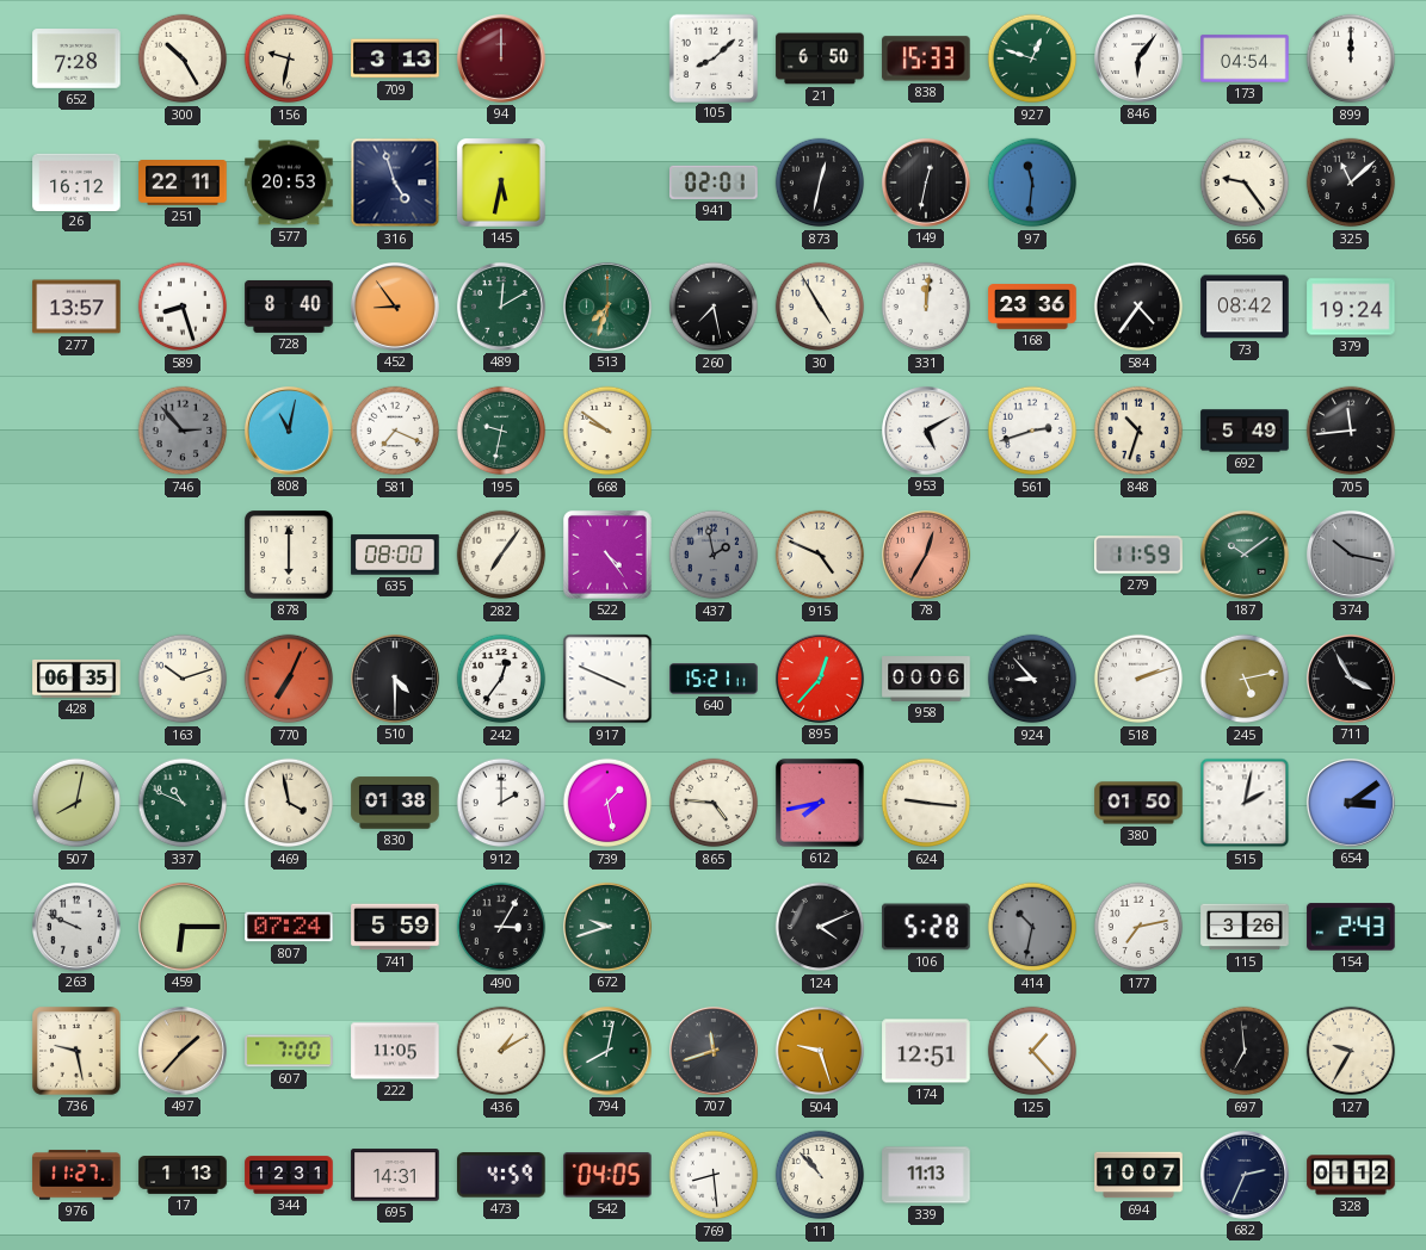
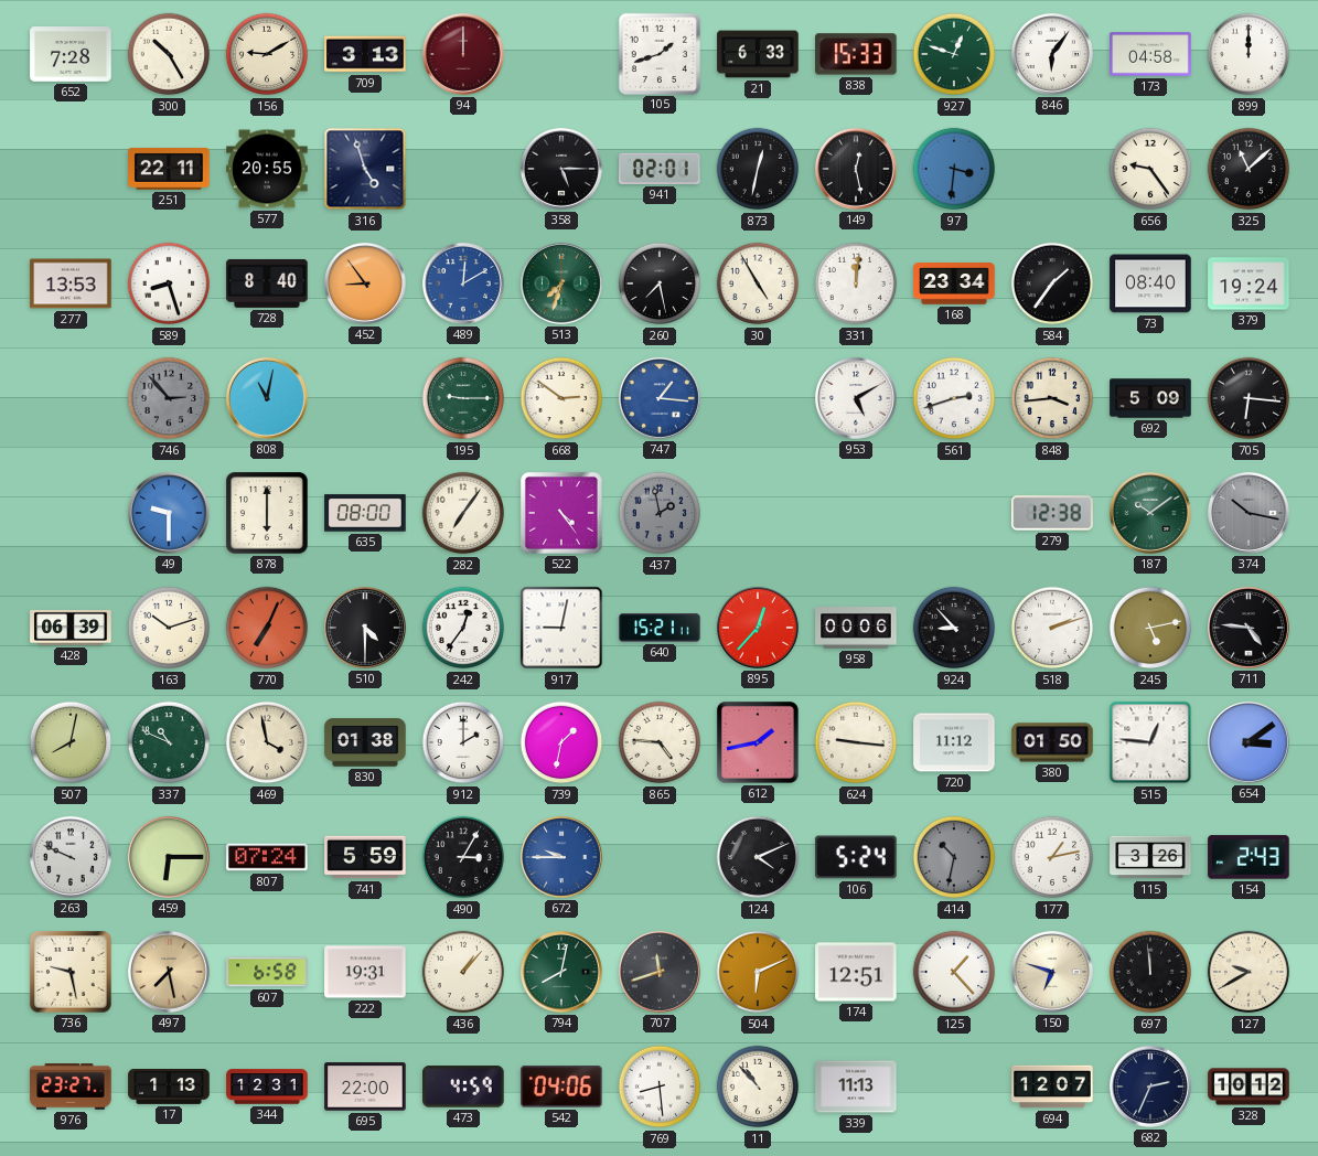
156: 9:32 -> 9:10 (267, 54)
105: 8:08 -> 1:42 (658, 53)
21: 6:50 -> 6:33 (758, 54)
173: 04:54 -> 04:58 (1150, 54)
26: 16:12 -> none (76, 181)
577: 20:53 -> 20:55 (267, 169)
145: 5:32 -> none (502, 184)
358: none -> 5:15 (561, 169)
149: 12:32 -> 12:28 (856, 169)
97: 11:31 -> 3:31 (954, 169)
277: 13:57 -> 13:53 (71, 283)
489 dial: green -> blue (463, 283)
168: 23:36 -> 23:34 (954, 283)
584: 4:36 -> 1:36 (1052, 283)
73: 08:42 -> 08:40 (1150, 283)
581: 7:19 -> none (395, 431)
195: 9:32 -> 9:15 (463, 398)
668: 9:51 -> 2:51 (561, 398)
747: none -> 1:16 (660, 398)
848: 10:33 -> 3:44 (1052, 398)
692: 5:49 -> 5:09 (1150, 398)
705: 11:44 -> 6:16 (1249, 398)
49: none -> 9:30 (169, 513)
915: 4:49 -> none (820, 555)
78: 12:35 -> none (926, 555)
279: 11:59 -> 12:38 (1052, 513)
428: 06:35 -> 06:39 (71, 628)
917: 3:49 -> 9:02 (561, 628)
711: 3:55 -> 4:46 (1249, 628)
739: 1:28 -> 1:32 (561, 742)
612: 7:43 -> 1:43 (758, 742)
720: none -> 11:12 (954, 742)
515: 2:02 -> 12:46 (1150, 742)
672: 9:42 -> 9:45 (561, 857)
672 dial: green -> blue (561, 857)
106: 5:28 -> 5:24 (856, 857)
177: 7:13 -> 1:13 (1052, 857)
497: 1:37 -> 7:28 (169, 972)
607: 7:00 -> 6:58 (267, 972)
222: 11:05 -> 19:31 (365, 972)
436: 1:10 -> 1:07 (463, 972)
504: 9:27 -> 6:11 (758, 972)
150: none -> 6:48 (1052, 972)
697: 6:59 -> 11:59 (1150, 972)
127: 9:35 -> 9:40 (1249, 972)
976: 11:27 -> 23:27 (71, 1087)
695: 14:31 -> 22:00 (365, 1087)
542: 04:05 -> 04:06 (561, 1087)
694: 10:07 -> 12:07 (1052, 1087)
328: 01:12 -> 10:12 (1249, 1087)
